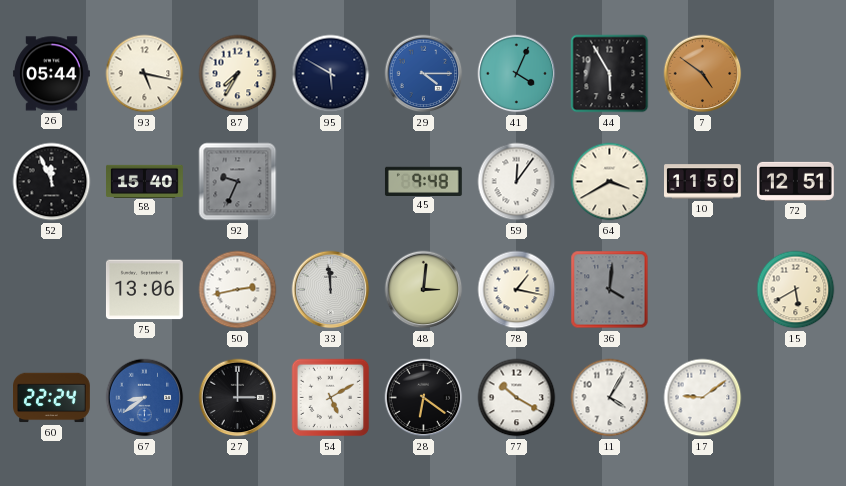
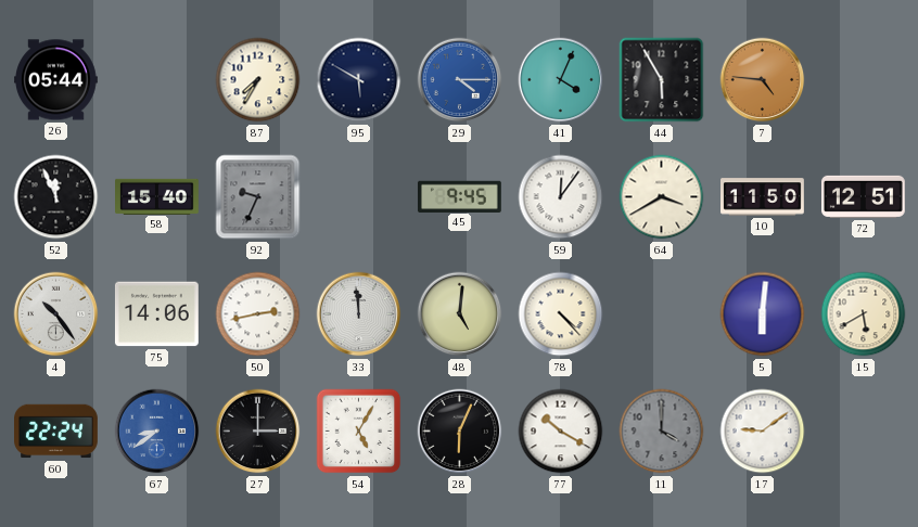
93: 5:17 -> none (145, 74)
7: 4:51 -> 4:46 (763, 80)
45: 9:48 -> 9:45 (459, 196)
4: none -> 10:24 (56, 314)
75: 13:06 -> 14:06 (157, 314)
48: 3:01 -> 5:01 (460, 314)
78: 1:17 -> 4:23 (561, 314)
36: 4:01 -> none (610, 290)
5: none -> 6:01 (763, 314)
54: 5:10 -> 5:05 (359, 432)
28: 6:21 -> 6:04 (460, 432)
11: 4:05 -> 4:00 (662, 432)
11 dial: white -> grey (662, 432)
